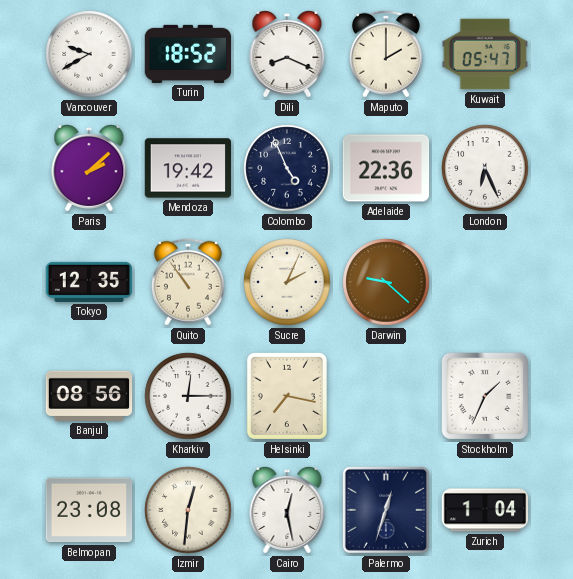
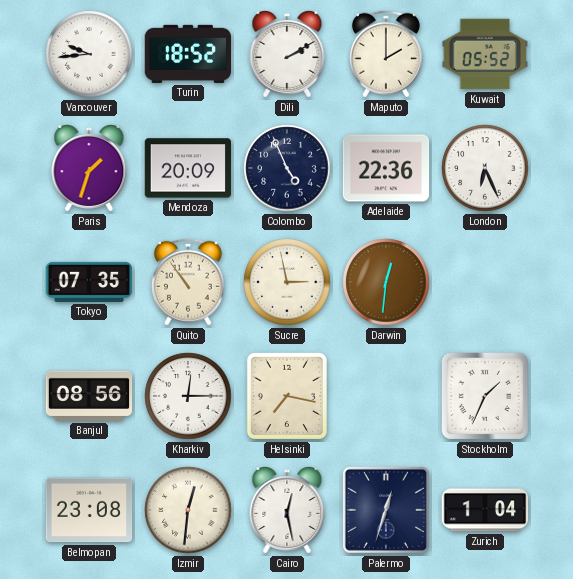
Vancouver: 9:40 -> 9:44 (89, 54)
Dili: 8:19 -> 2:10 (287, 55)
Kuwait: 05:47 -> 05:52 (484, 54)
Paris: 2:08 -> 1:33 (89, 169)
Mendoza: 19:42 -> 20:09 (188, 168)
Tokyo: 12:35 -> 07:35 (89, 282)
Sucre: 2:04 -> 2:58 (287, 282)
Darwin: 9:22 -> 12:31 (386, 282)
